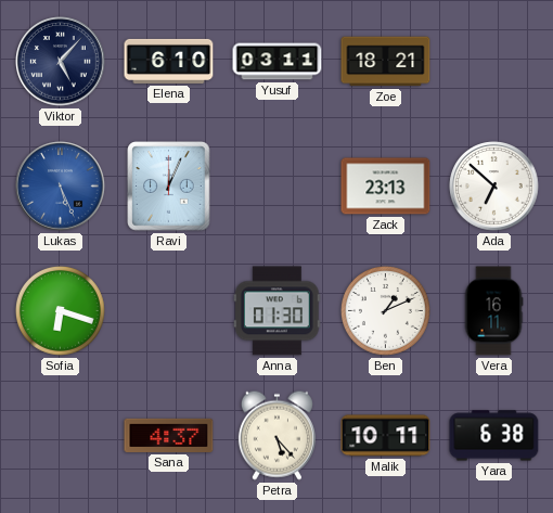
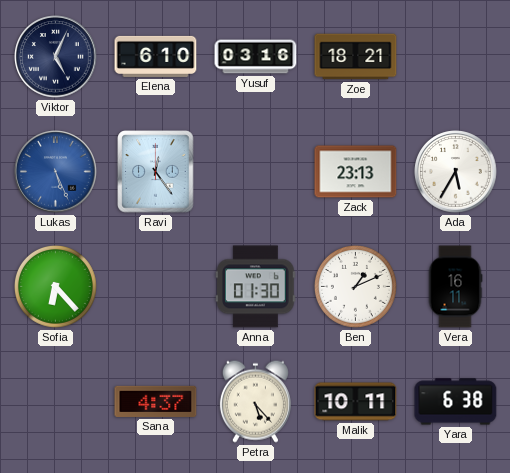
Viktor: 5:07 -> 5:04 (56, 57)
Yusuf: 03:11 -> 03:16 (256, 57)
Ravi: 12:04 -> 12:24 (156, 172)
Ada: 6:52 -> 5:35 (456, 172)
Sofia: 6:18 -> 6:23 (55, 286)
